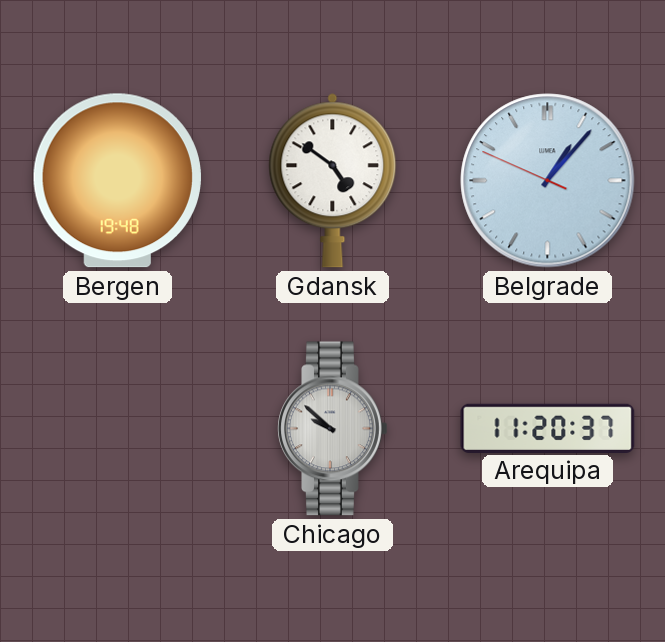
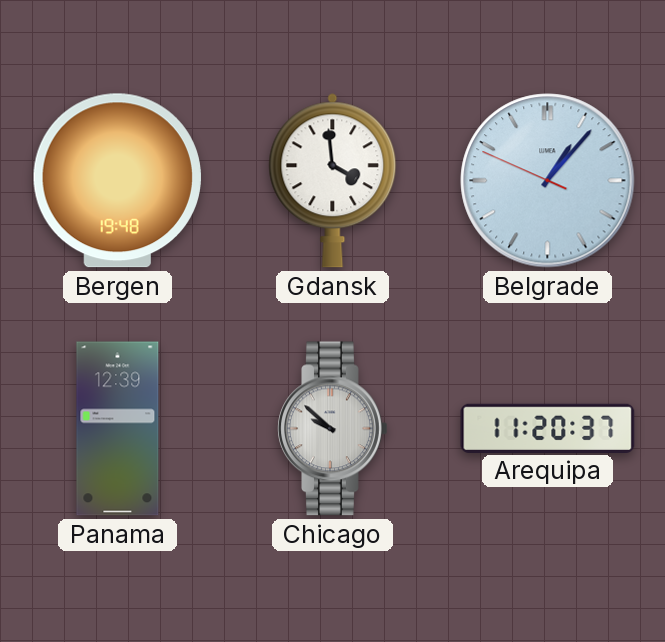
Gdansk: 4:51 -> 3:59 (333, 181)
Panama: none -> 12:39 (118, 429)
